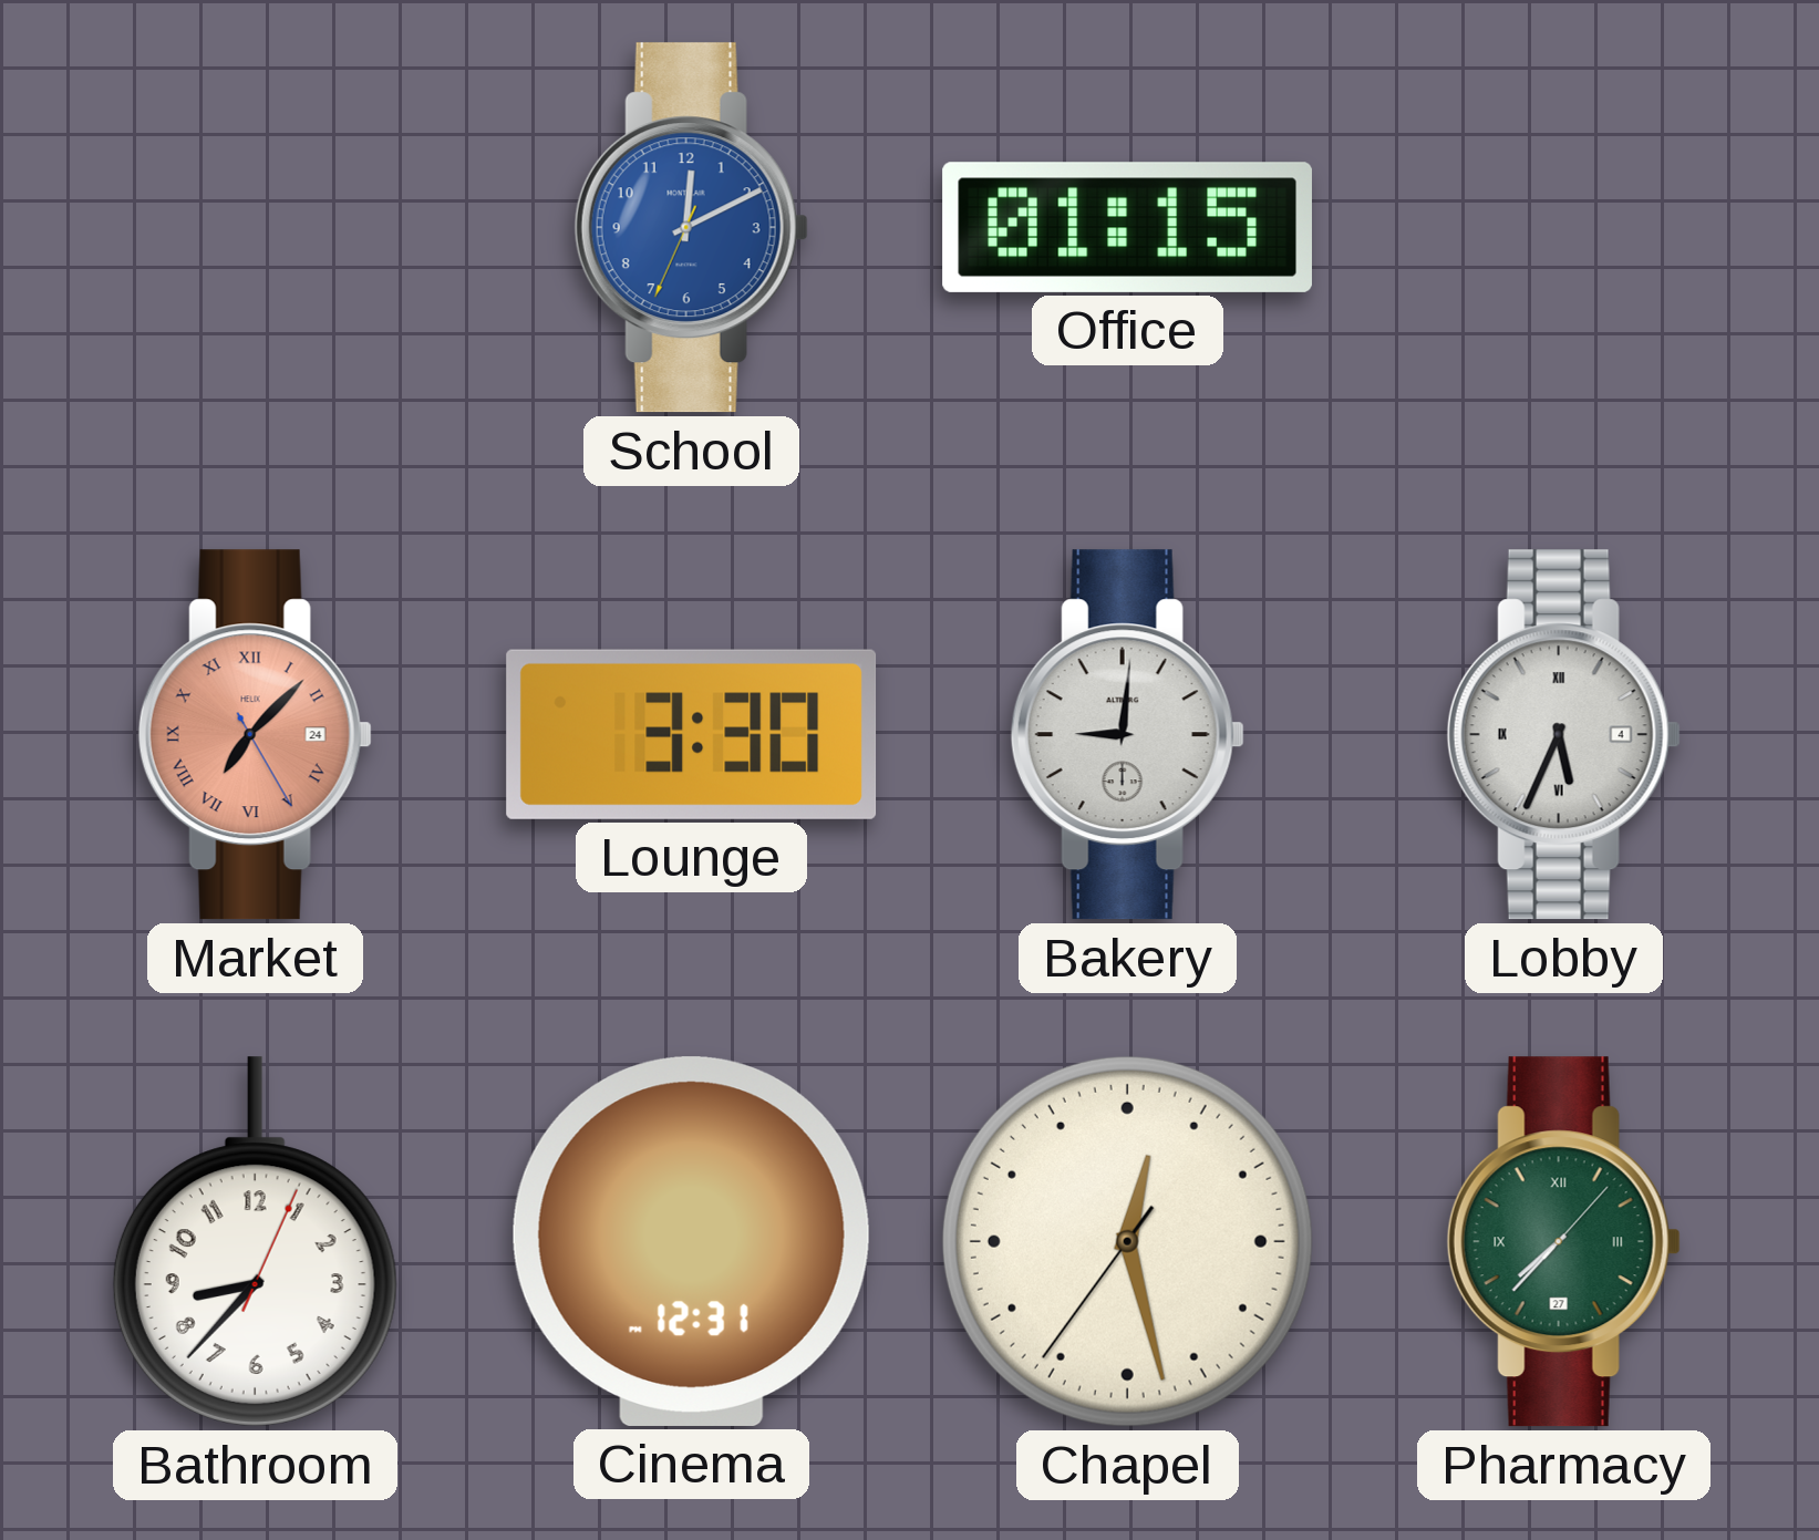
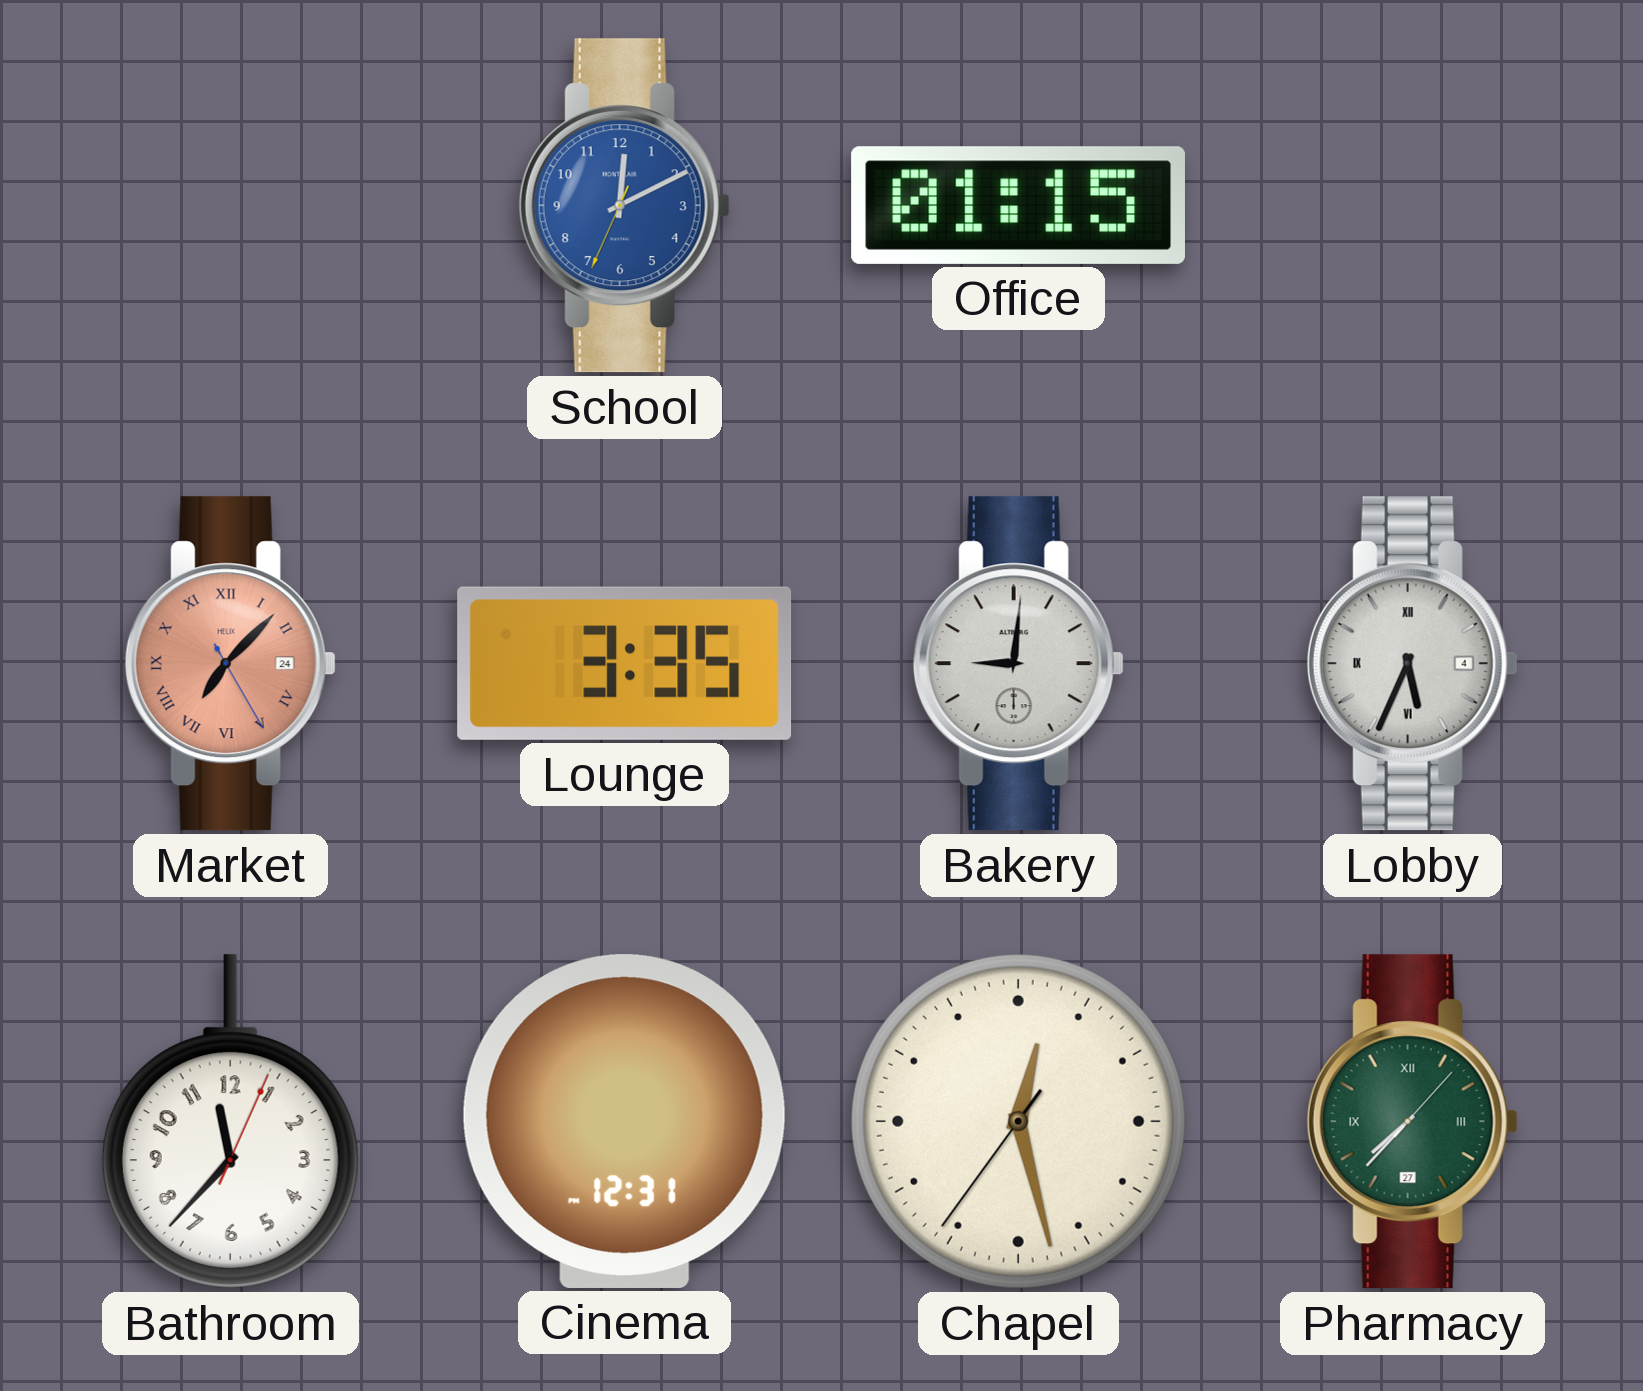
Lounge: 3:30 -> 3:35 (625, 663)
Bathroom: 8:37 -> 11:37 (230, 1122)
